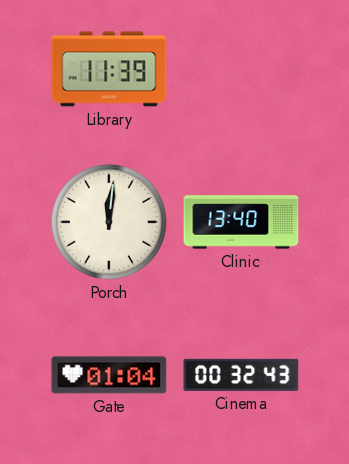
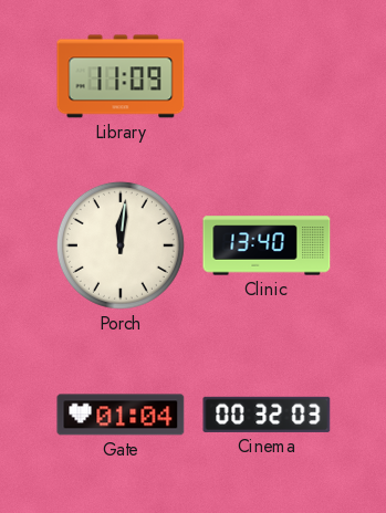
Library: 11:39 -> 11:09 (121, 76)
Cinema: 00:32:43 -> 00:32:03 (267, 415)
